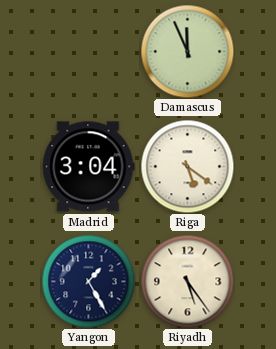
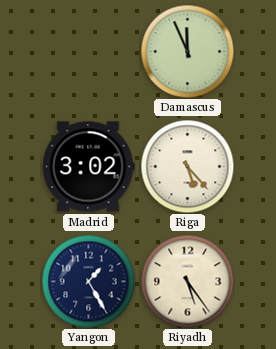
Madrid: 3:04 -> 3:02 (89, 167)
Riga: 5:21 -> 5:23 (187, 166)
